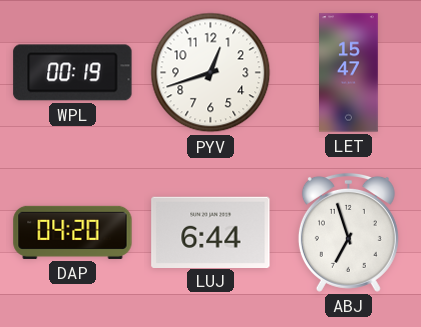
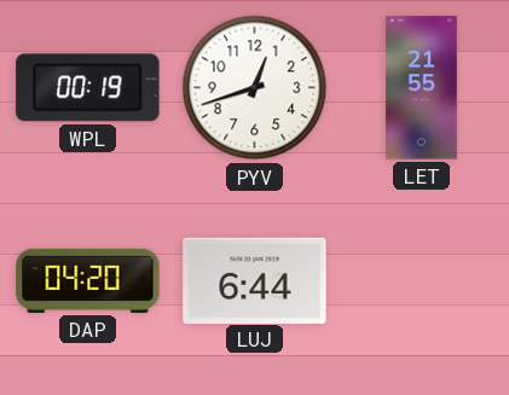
LET: 15:47 -> 21:55 (422, 88)
ABJ: 6:57 -> none (348, 232)
